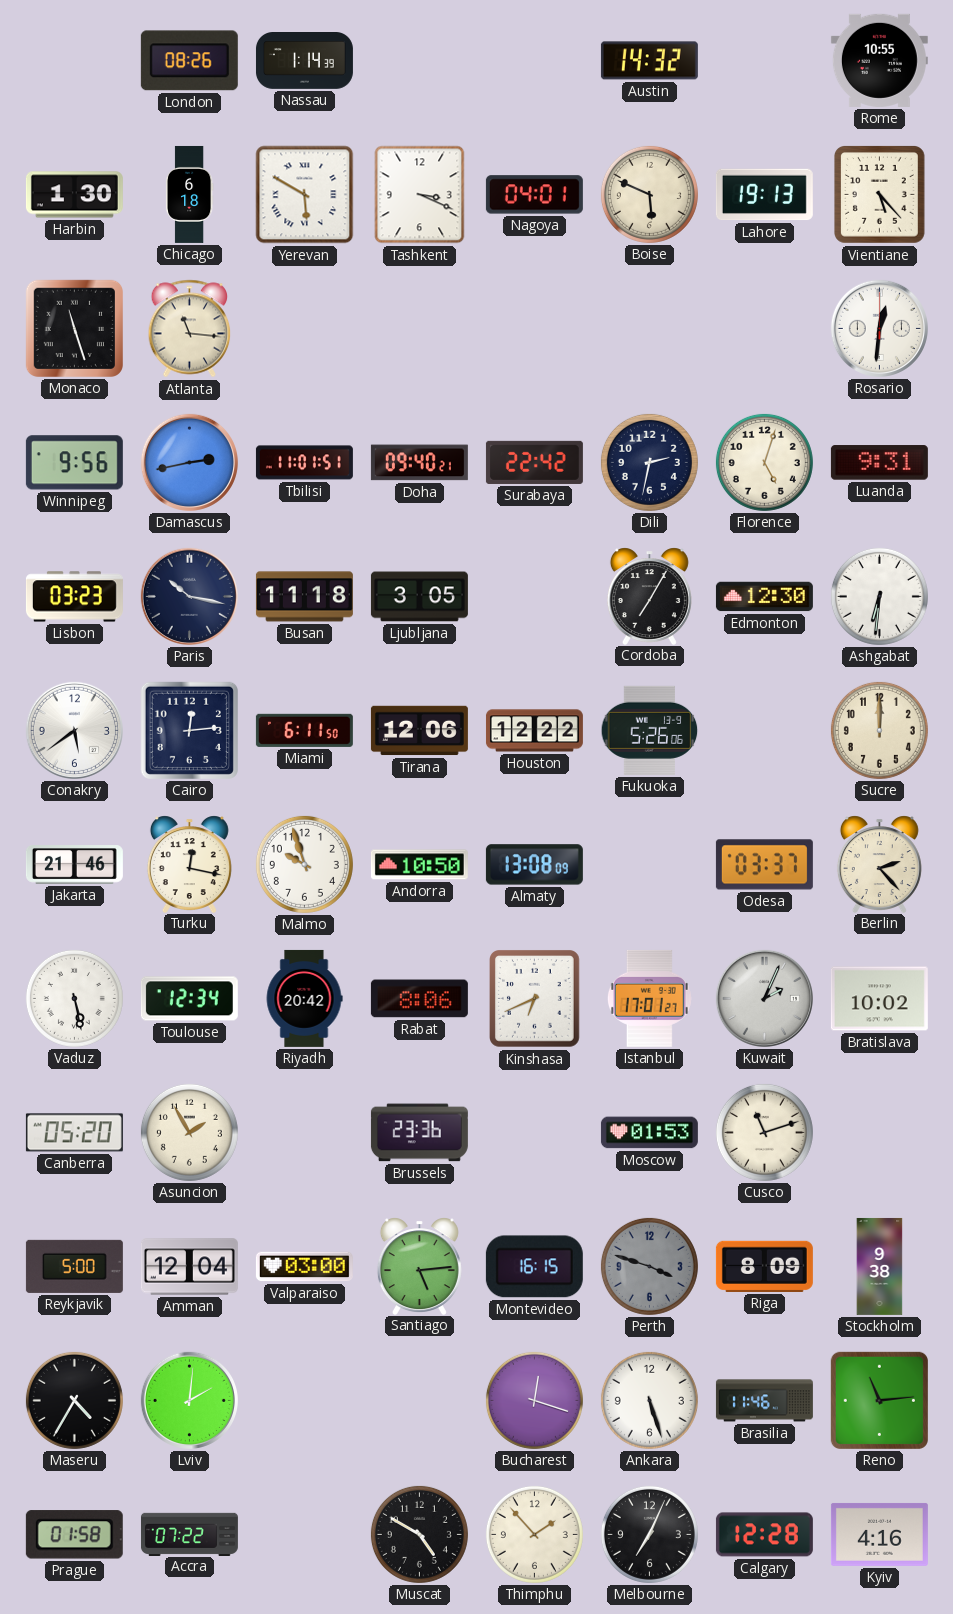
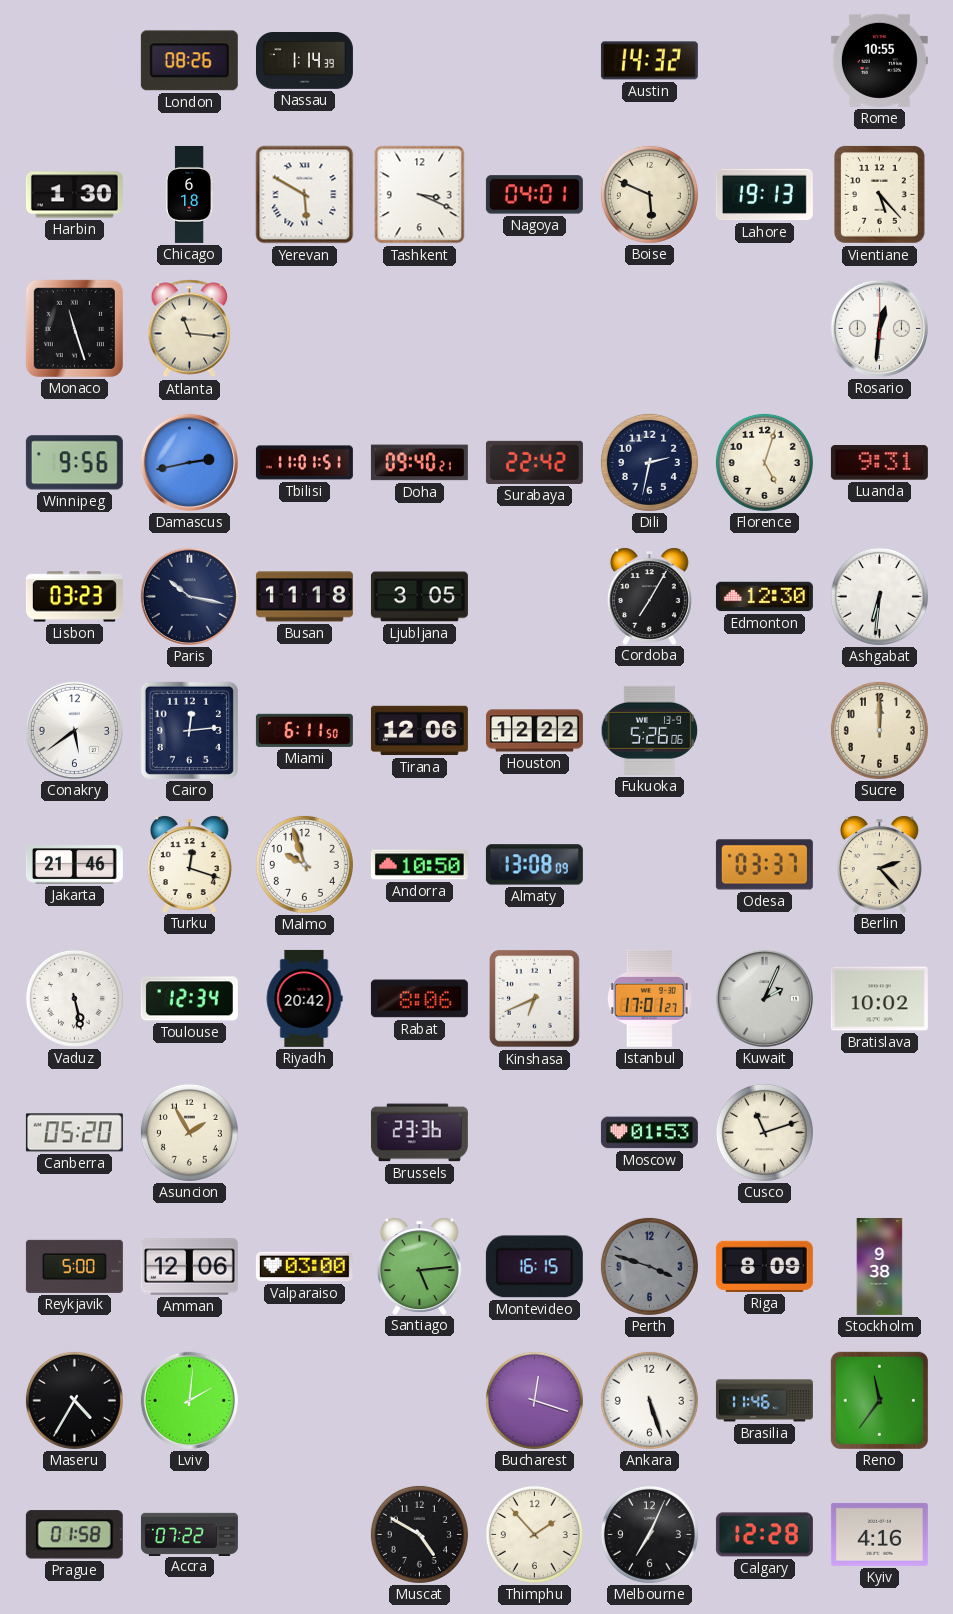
Turku: 12:17 -> 12:18 (189, 864)
Amman: 12:04 -> 12:06 (189, 1267)
Reno: 11:14 -> 11:36 (879, 1400)
